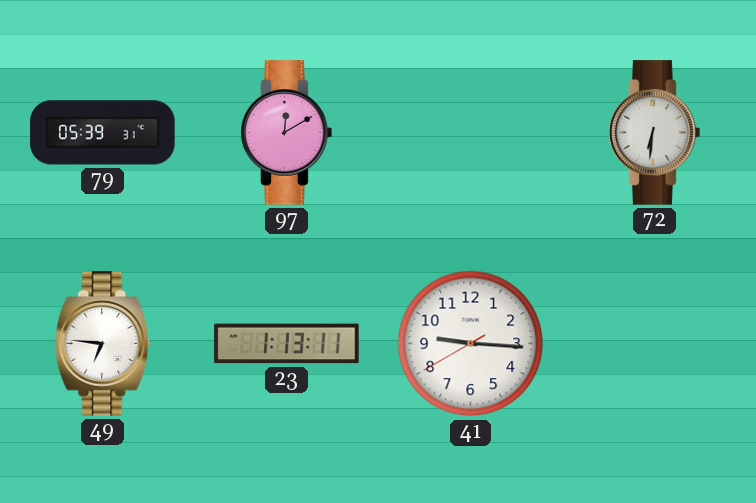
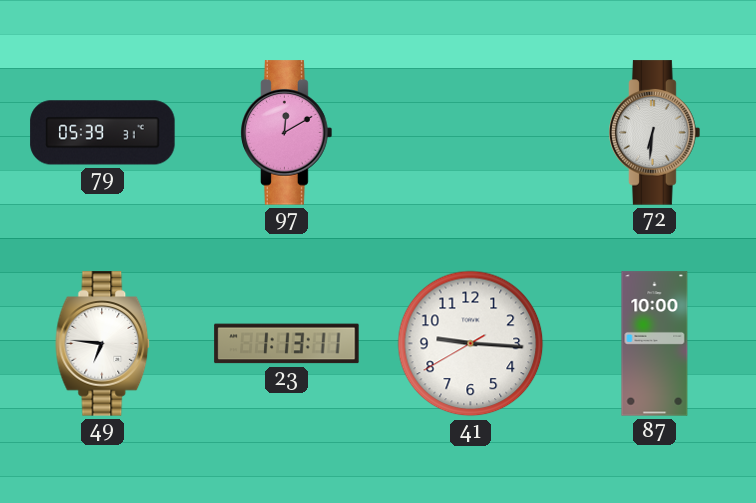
87: none -> 10:00 (655, 344)
